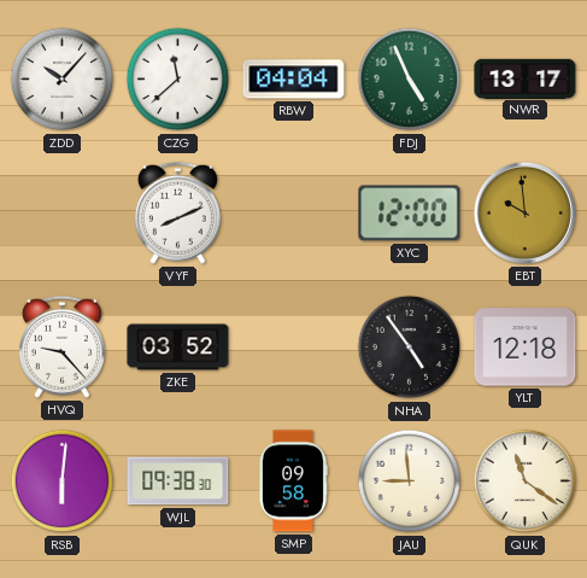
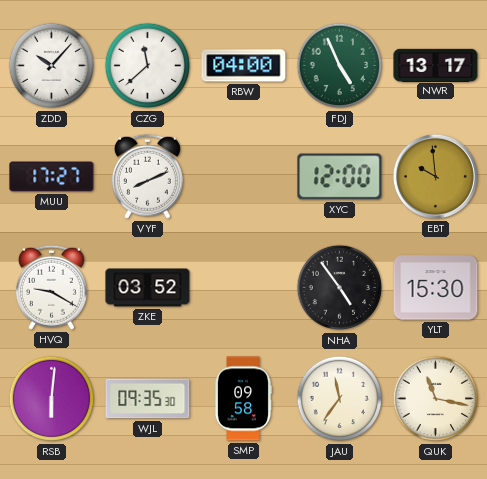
RBW: 04:04 -> 04:00 (244, 66)
MUU: none -> 17:27 (52, 177)
HVQ: 9:23 -> 9:20 (51, 287)
YLT: 12:18 -> 15:30 (436, 288)
WJL: 09:38 -> 09:35 (148, 399)
JAU: 8:59 -> 11:36 (339, 399)
QUK: 11:21 -> 11:17 (435, 399)
